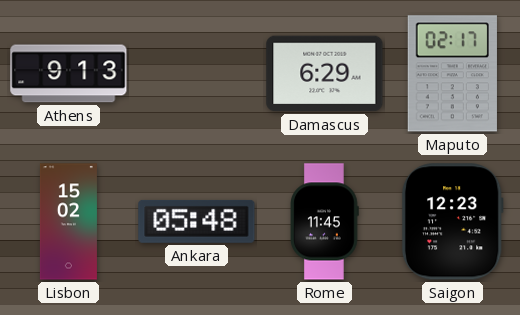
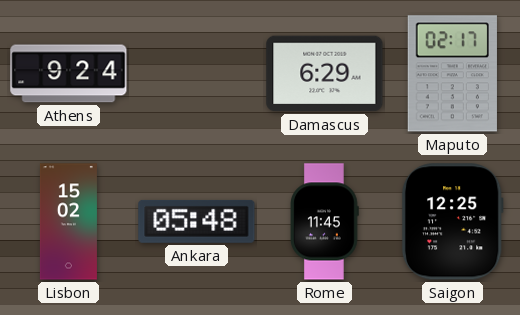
Athens: 9:13 -> 9:24 (69, 74)
Saigon: 12:23 -> 12:25 (452, 222)
